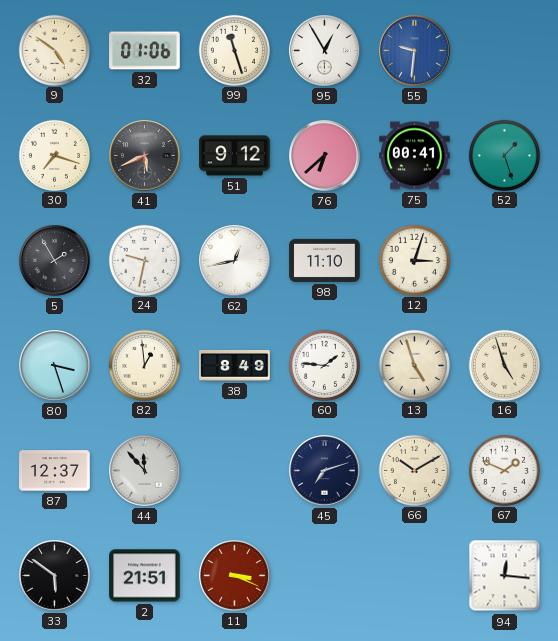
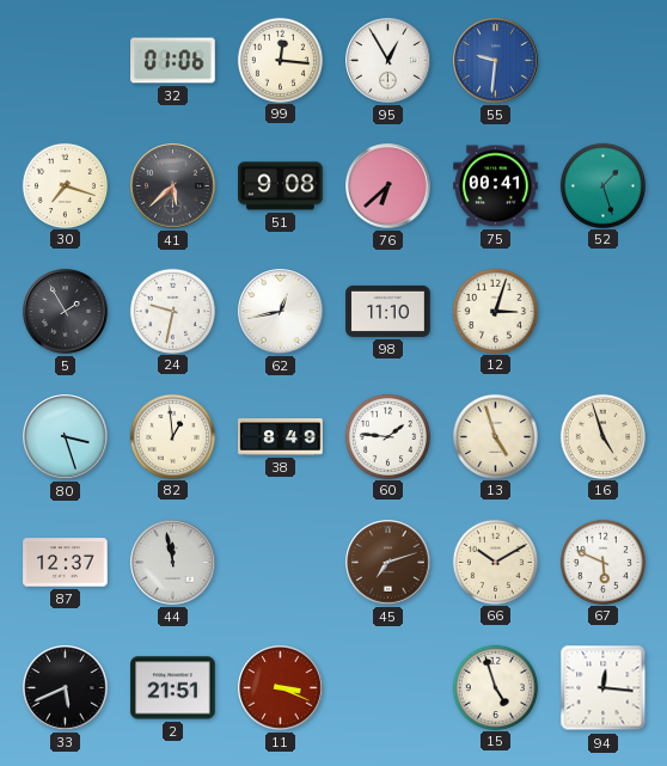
9: 4:51 -> none (54, 50)
99: 11:27 -> 12:16 (280, 60)
41: 5:41 -> 5:38 (173, 186)
51: 9:12 -> 9:08 (281, 186)
44: 11:53 -> 11:58 (173, 563)
45 dial: navy -> brown (388, 563)
67: 1:49 -> 5:49 (602, 562)
33: 5:51 -> 5:41 (66, 688)
15: none -> 4:57 (495, 687)
